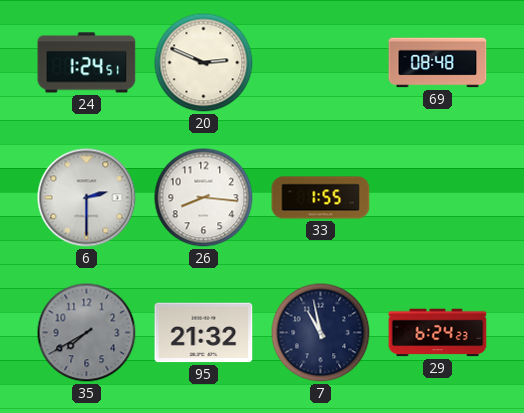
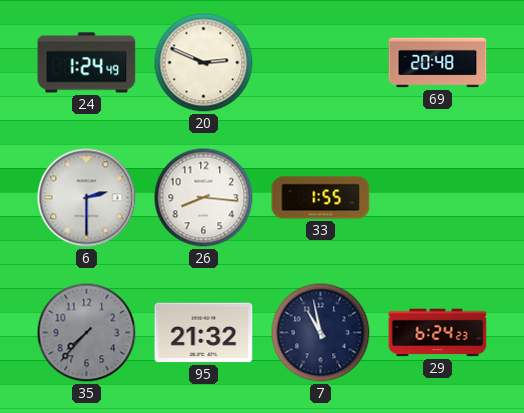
24: 1:24:51 -> 1:24:49 (87, 63)
69: 08:48 -> 20:48 (438, 63)
35: 7:40 -> 7:37 (87, 333)
